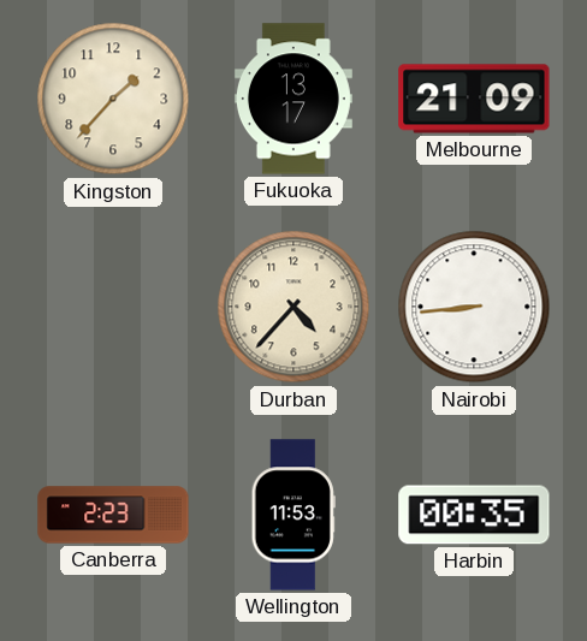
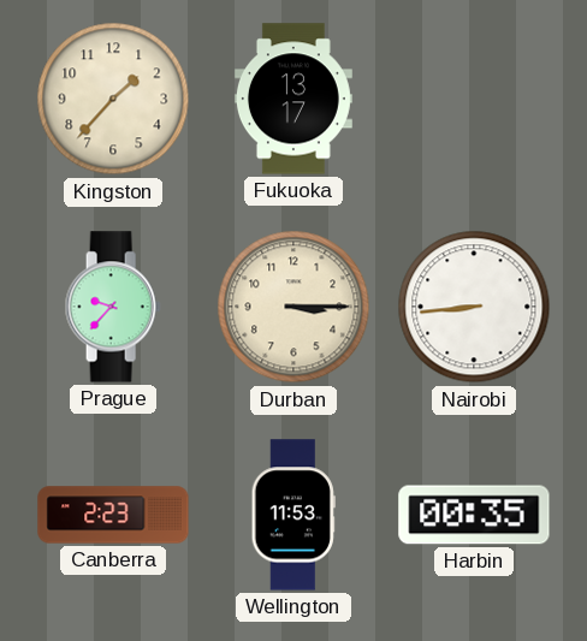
Melbourne: 21:09 -> none (474, 99)
Prague: none -> 9:37 (113, 307)
Durban: 4:37 -> 3:15 (293, 307)
